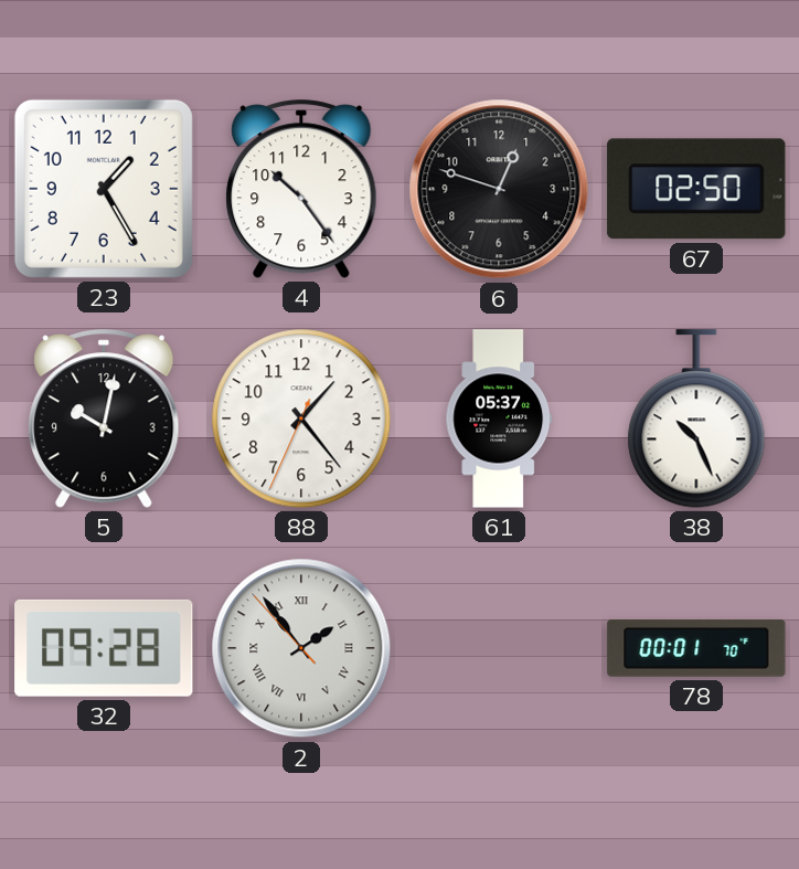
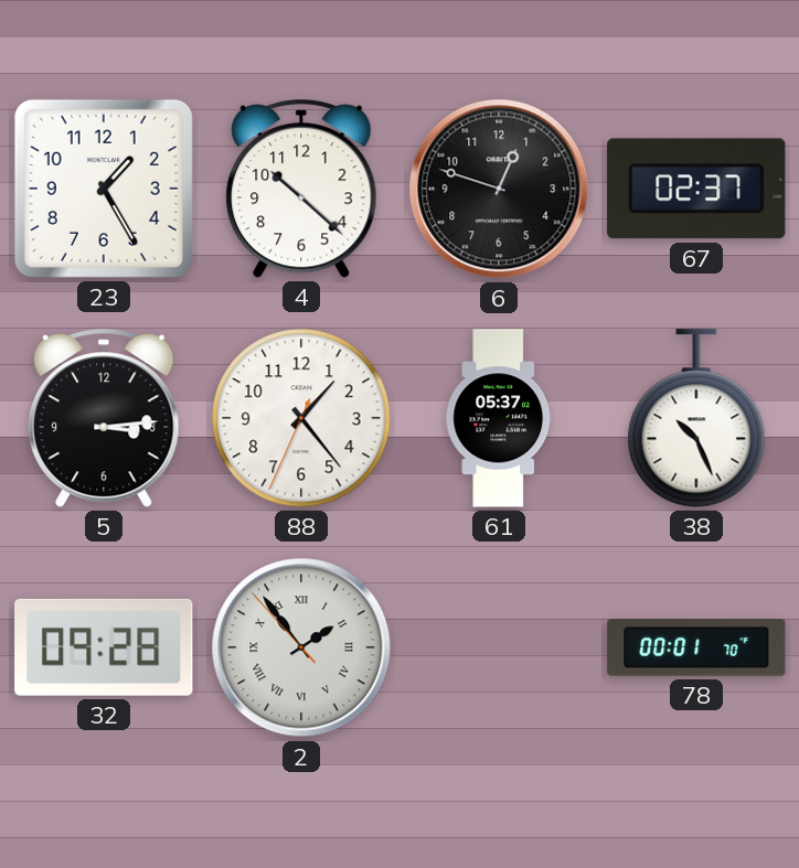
4: 10:24 -> 10:22 (301, 189)
67: 02:50 -> 02:37 (696, 189)
5: 10:02 -> 3:14 (104, 418)
